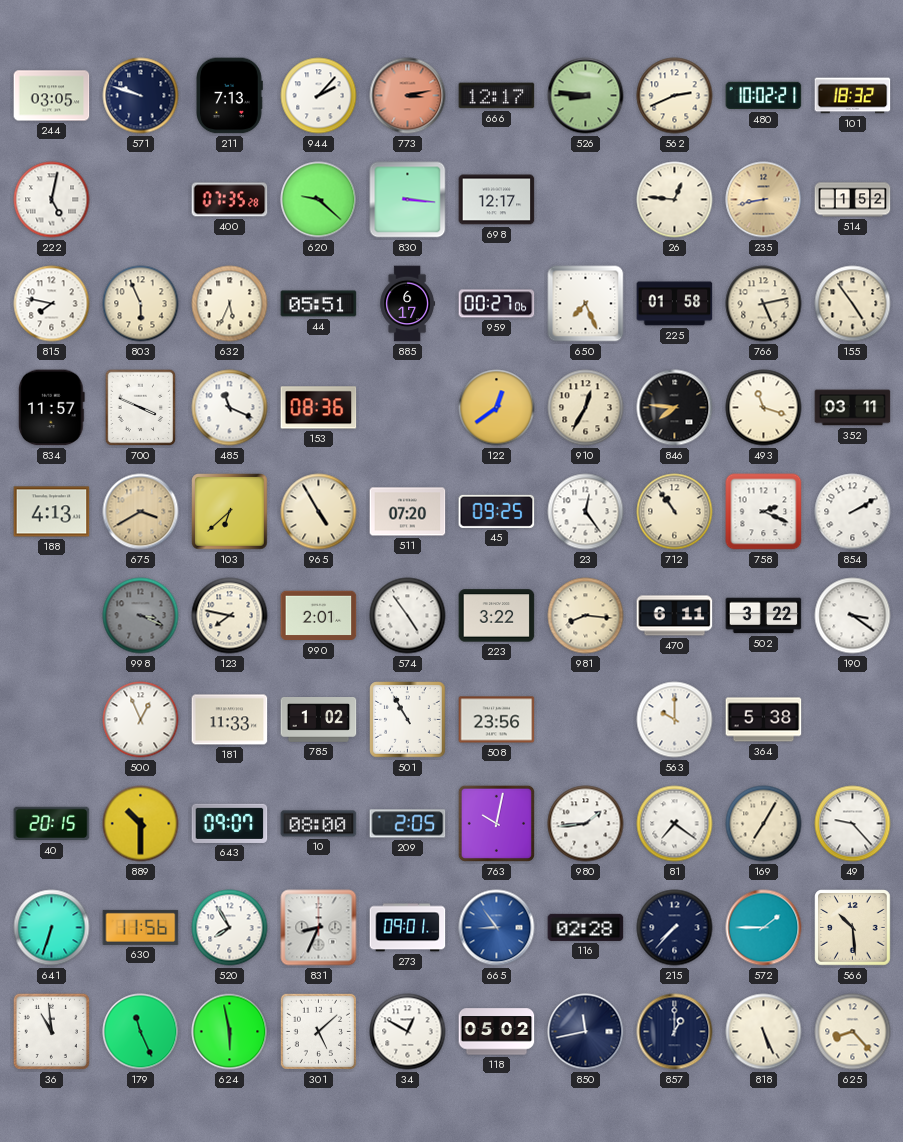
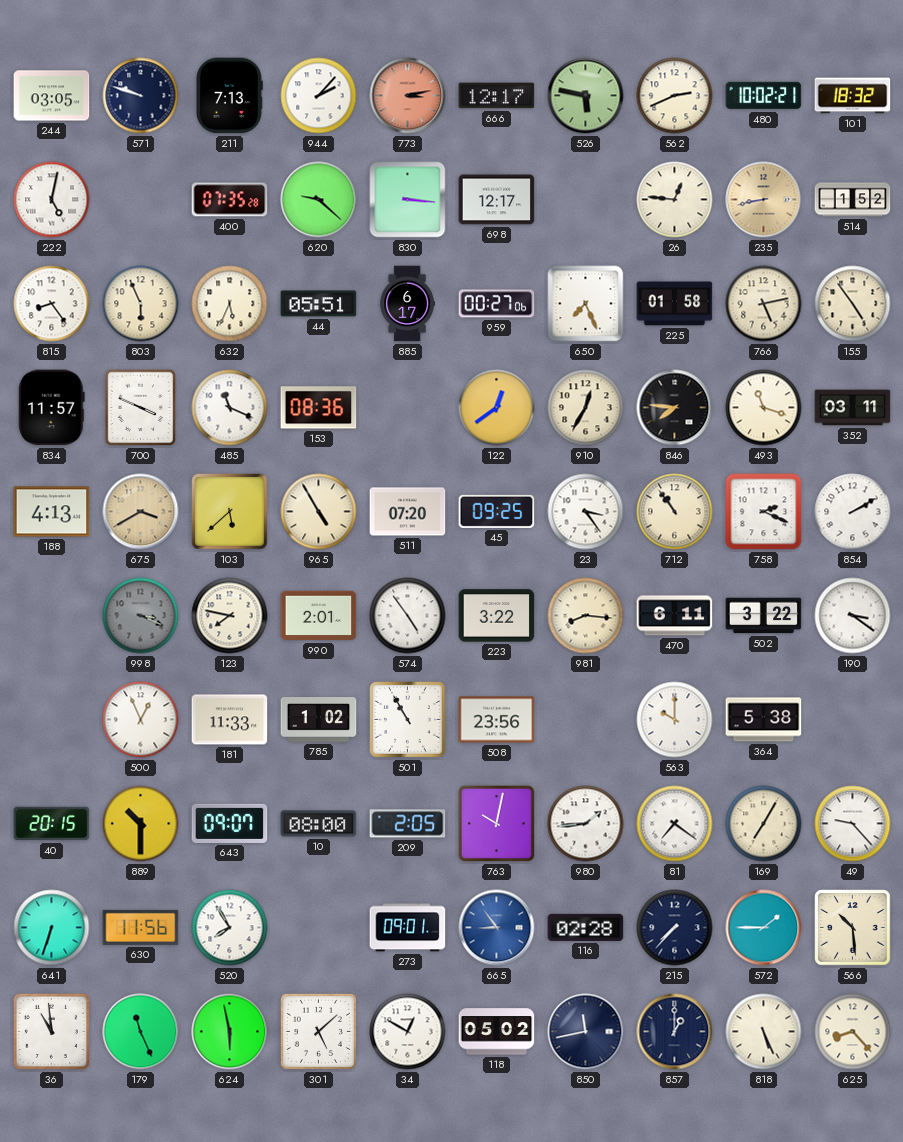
526: 8:46 -> 5:47 (586, 96)
815: 7:47 -> 8:24 (52, 304)
103: 6:38 -> 5:38 (230, 512)
23: 12:24 -> 3:24 (586, 512)
831: 8:34 -> none (319, 928)
